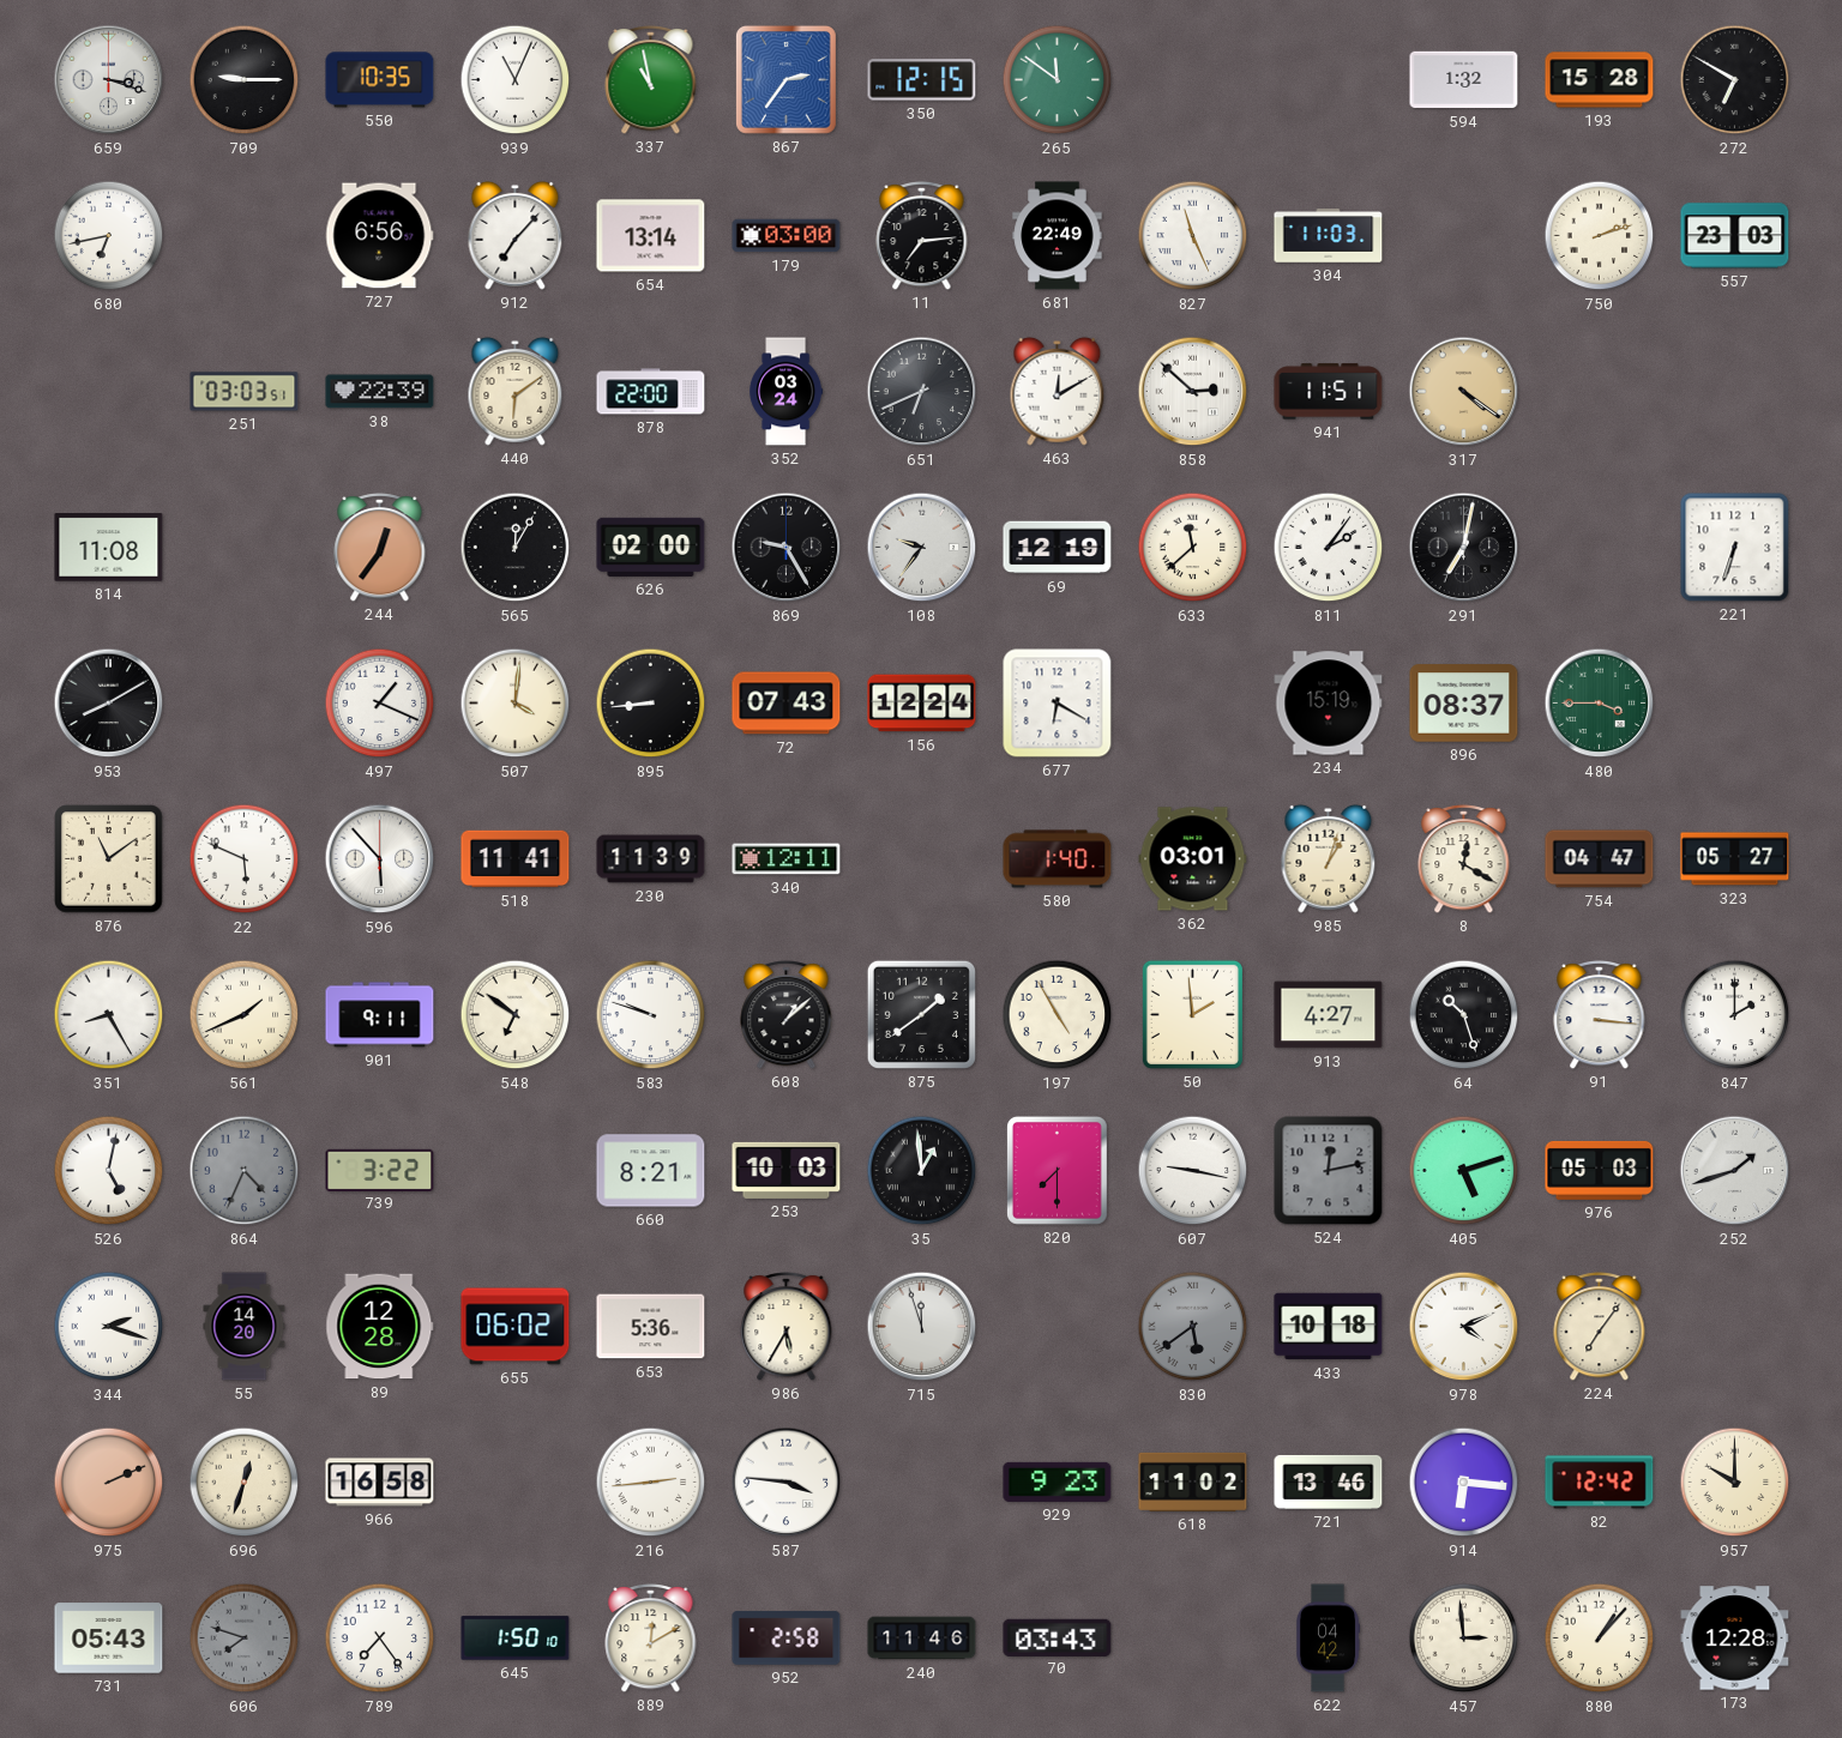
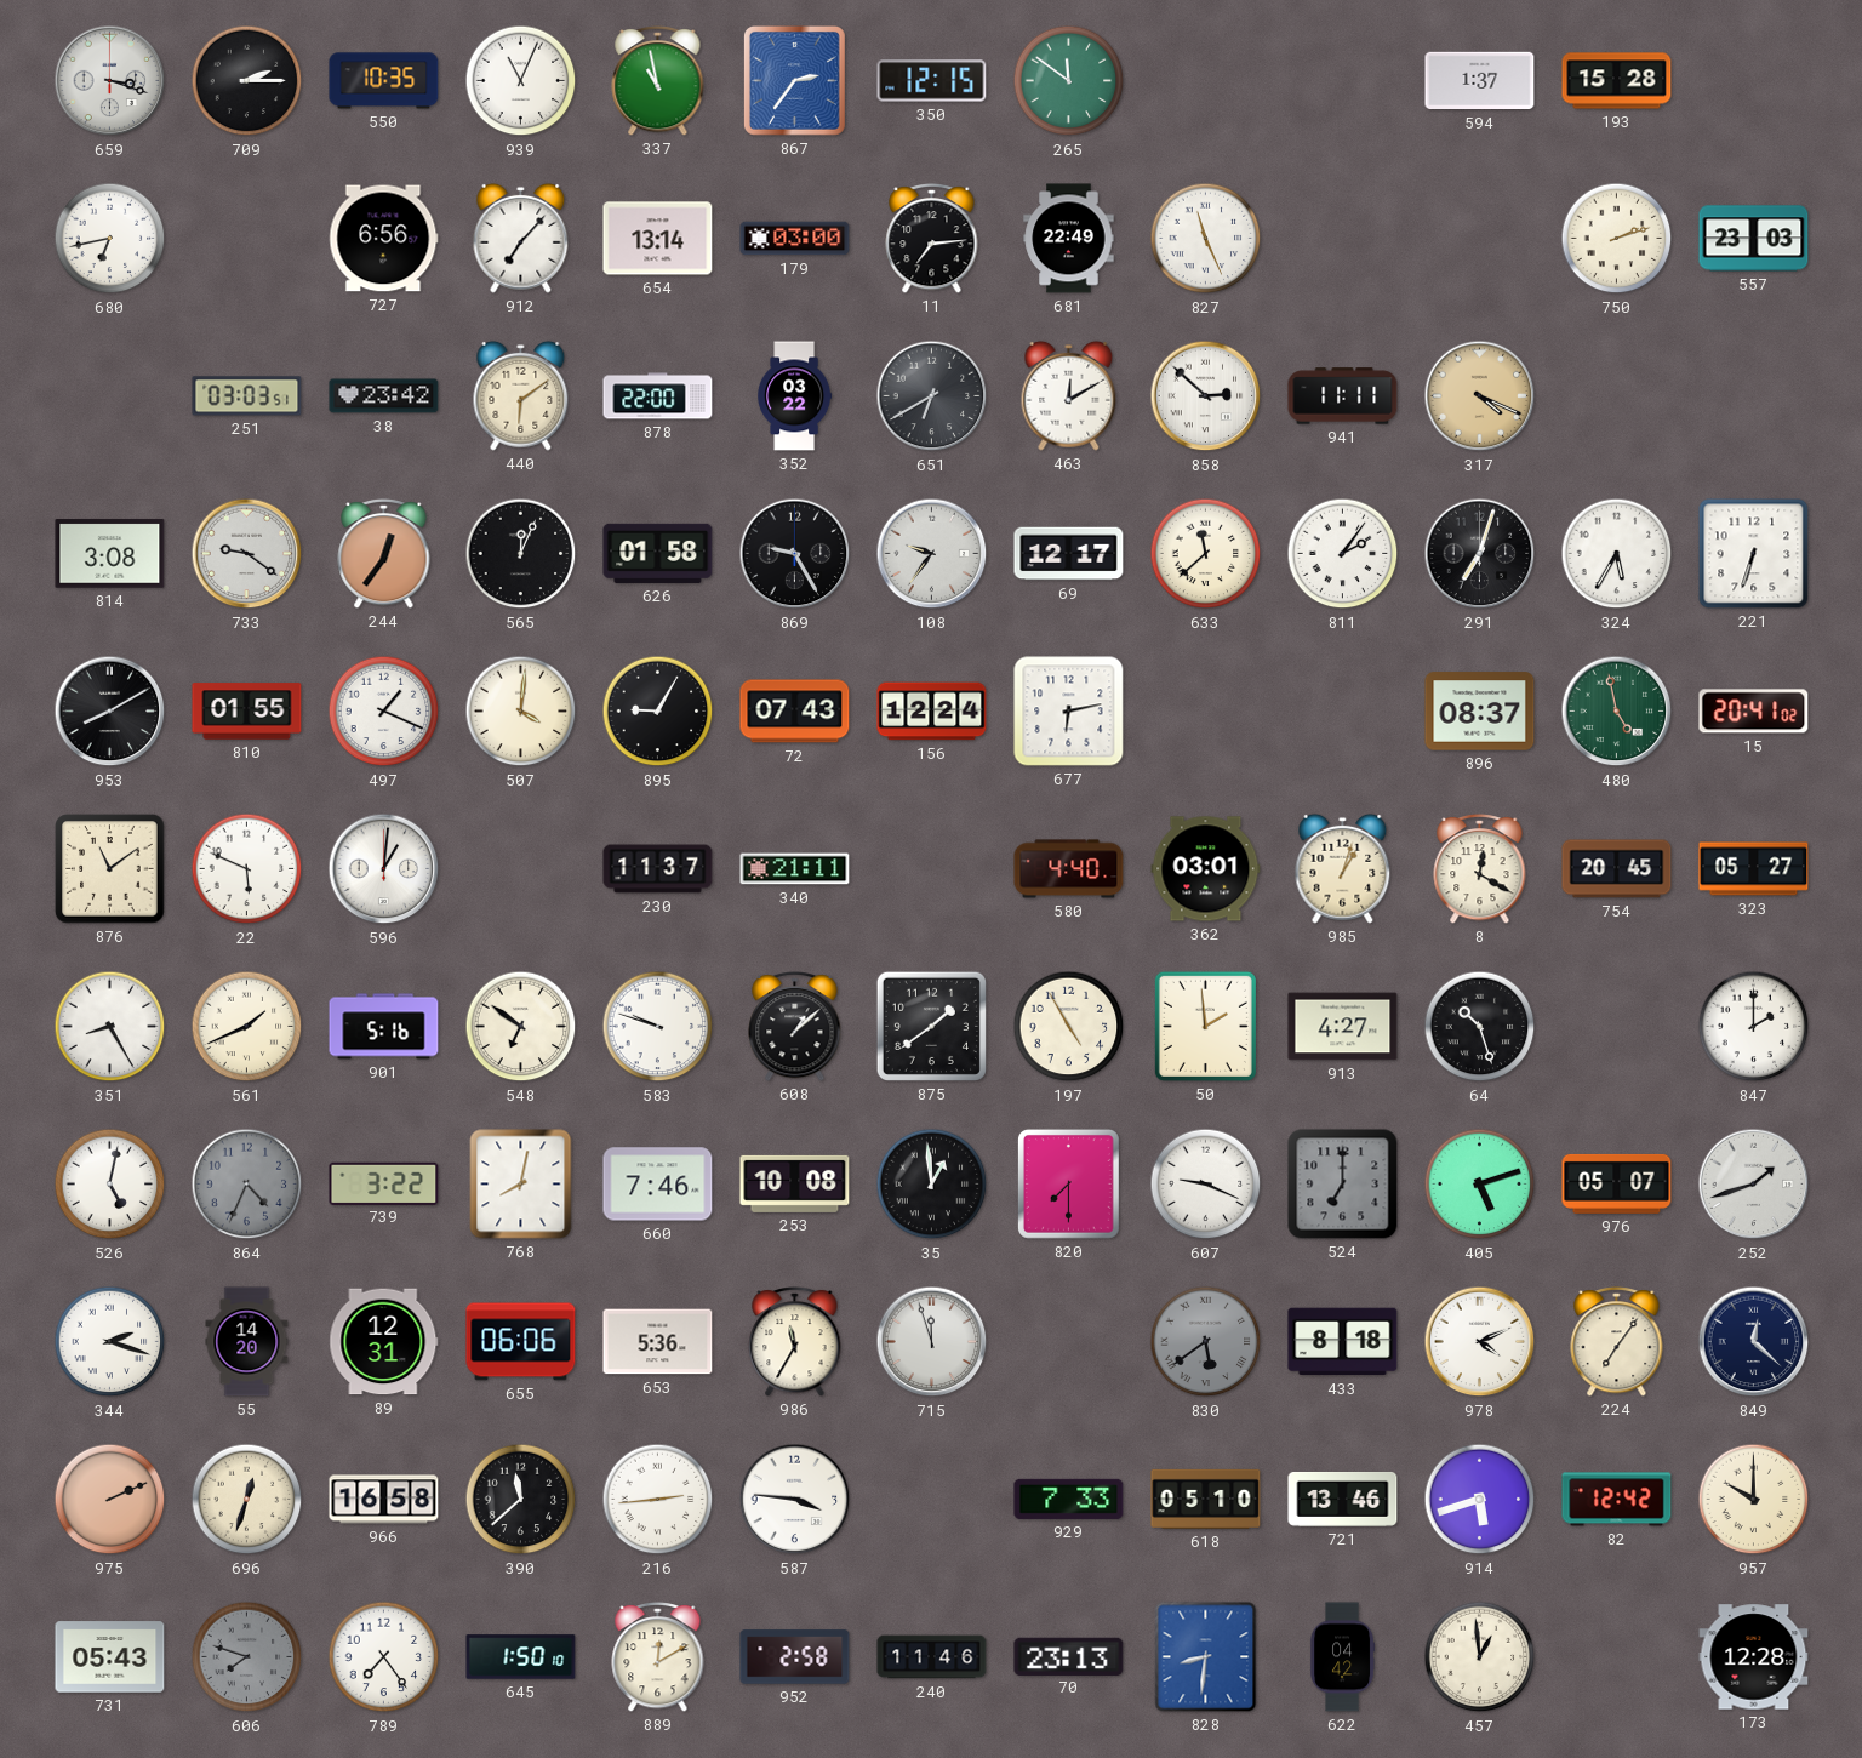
709: 9:15 -> 2:15 (247, 81)
594: 1:32 -> 1:37 (1480, 81)
272: 6:50 -> none (1735, 80)
304: 11:03 -> none (1329, 236)
38: 22:39 -> 23:42 (384, 396)
352: 03:24 -> 03:22 (795, 396)
651: 6:41 -> 6:40 (932, 396)
941: 11:51 -> 11:11 (1343, 396)
317: 4:21 -> 4:19 (1480, 396)
814: 11:08 -> 3:08 (110, 554)
733: none -> 9:21 (247, 554)
565: 12:05 -> 12:04 (521, 554)
626: 02:00 -> 01:58 (658, 553)
69: 12:19 -> 12:17 (1069, 554)
291: 7:02 -> 7:03 (1480, 554)
324: none -> 5:35 (1617, 554)
810: none -> 01:55 (247, 712)
895: 8:44 -> 9:05 (658, 712)
677: 6:20 -> 6:13 (1069, 712)
234: 15:19 -> none (1329, 704)
480: 3:45 -> 4:58 (1617, 712)
15: none -> 20:41 (1754, 712)
596: 5:53 -> 1:01 (384, 869)
518: 11:41 -> none (516, 859)
230: 11:39 -> 11:37 (658, 869)
340: 12:11 -> 21:11 (795, 869)
580: 1:40 -> 4:40 (1069, 869)
754: 04:47 -> 20:45 (1617, 869)
901: 9:11 -> 5:16 (384, 1027)
91: 3:16 -> none (1600, 1014)
768: none -> 8:02 (521, 1185)
660: 8:21 -> 7:46 (658, 1185)
253: 10:03 -> 10:08 (795, 1183)
607: 9:17 -> 9:19 (1206, 1185)
524: 12:13 -> 7:00 (1343, 1185)
976: 05:03 -> 05:07 (1617, 1183)
89: 12:28 -> 12:31 (384, 1342)
655: 06:02 -> 06:06 (521, 1342)
986: 5:35 -> 11:35 (795, 1341)
433: 10:18 -> 8:18 (1343, 1342)
849: none -> 12:22 (1754, 1342)
390: none -> 11:38 (521, 1500)
929: 9:23 -> 7:33 (1069, 1499)
618: 11:02 -> 05:10 (1206, 1499)
914: 6:16 -> 5:42 (1480, 1500)
70: 03:43 -> 23:13 (1069, 1656)
828: none -> 8:31 (1206, 1657)
457: 2:59 -> 12:59 (1480, 1657)
880: 1:07 -> none (1600, 1639)
